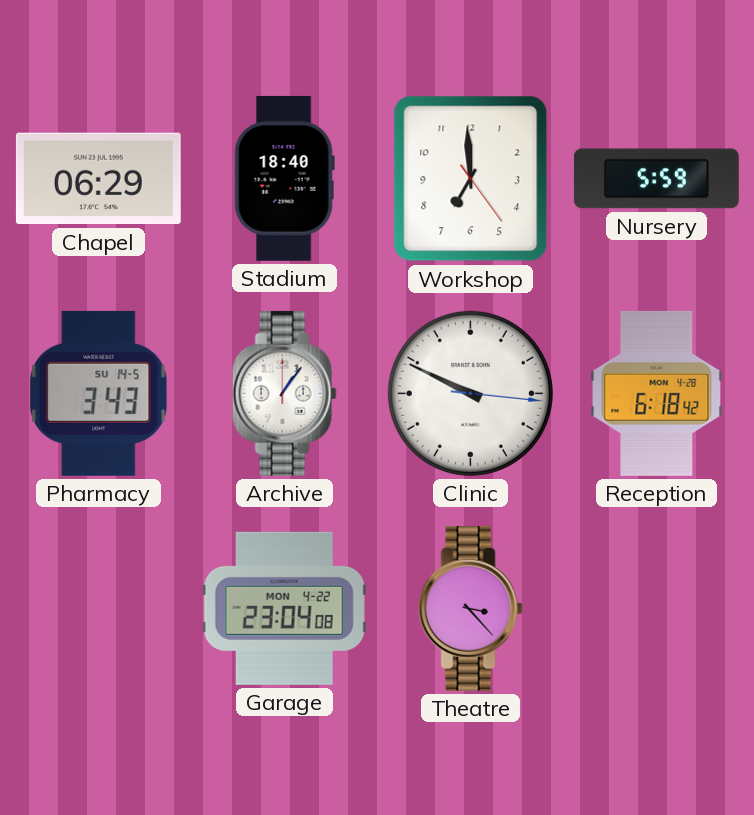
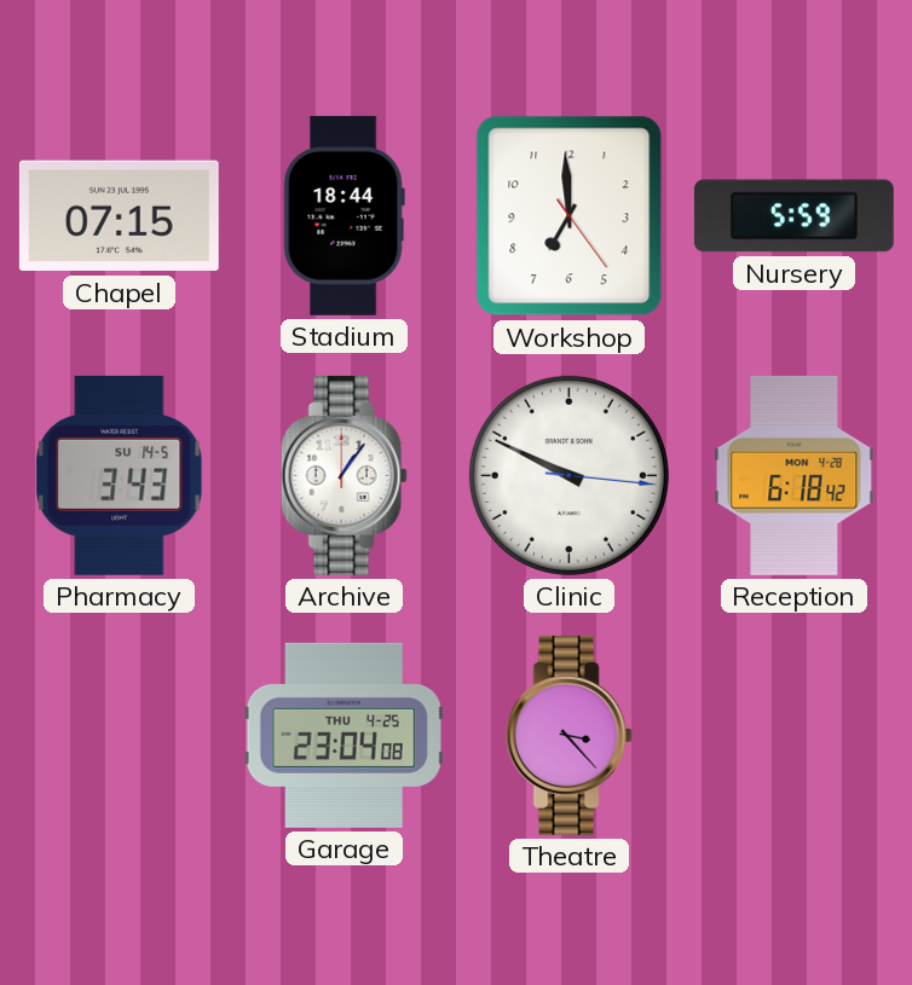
Chapel: 06:29 -> 07:15 (119, 216)
Stadium: 18:40 -> 18:44 (344, 215)
Garage date: MON 4-22 -> THU 4-25 (344, 735)
